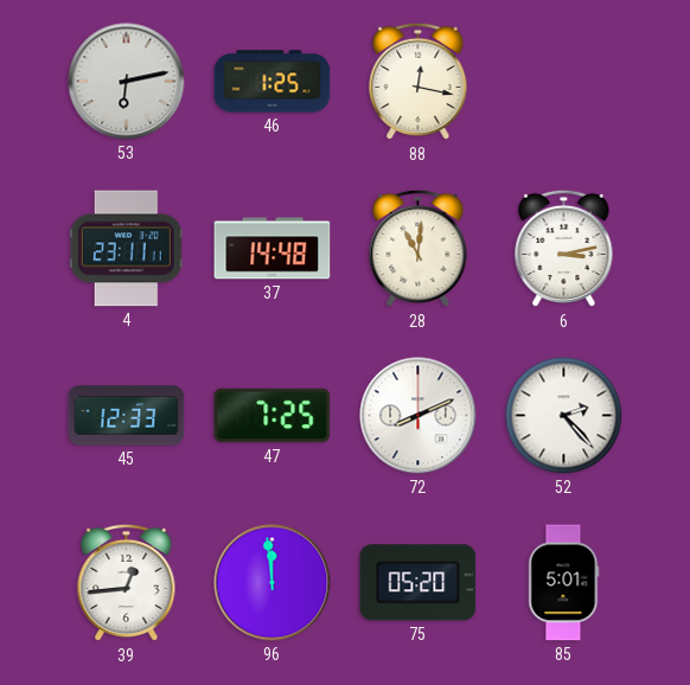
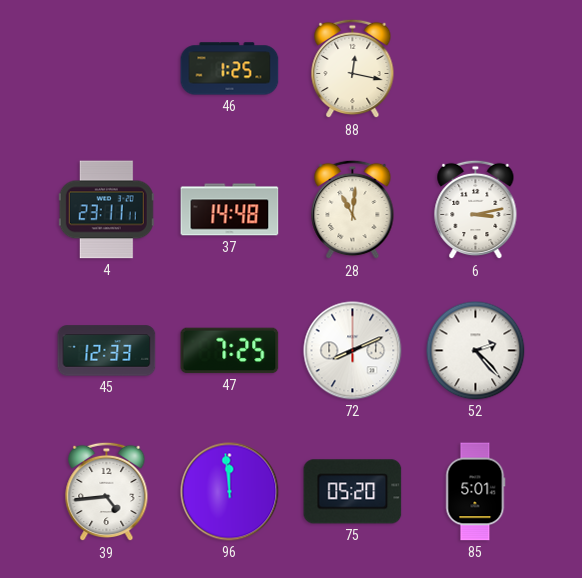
53: 6:13 -> none (127, 82)
39: 12:44 -> 4:44 (107, 492)
